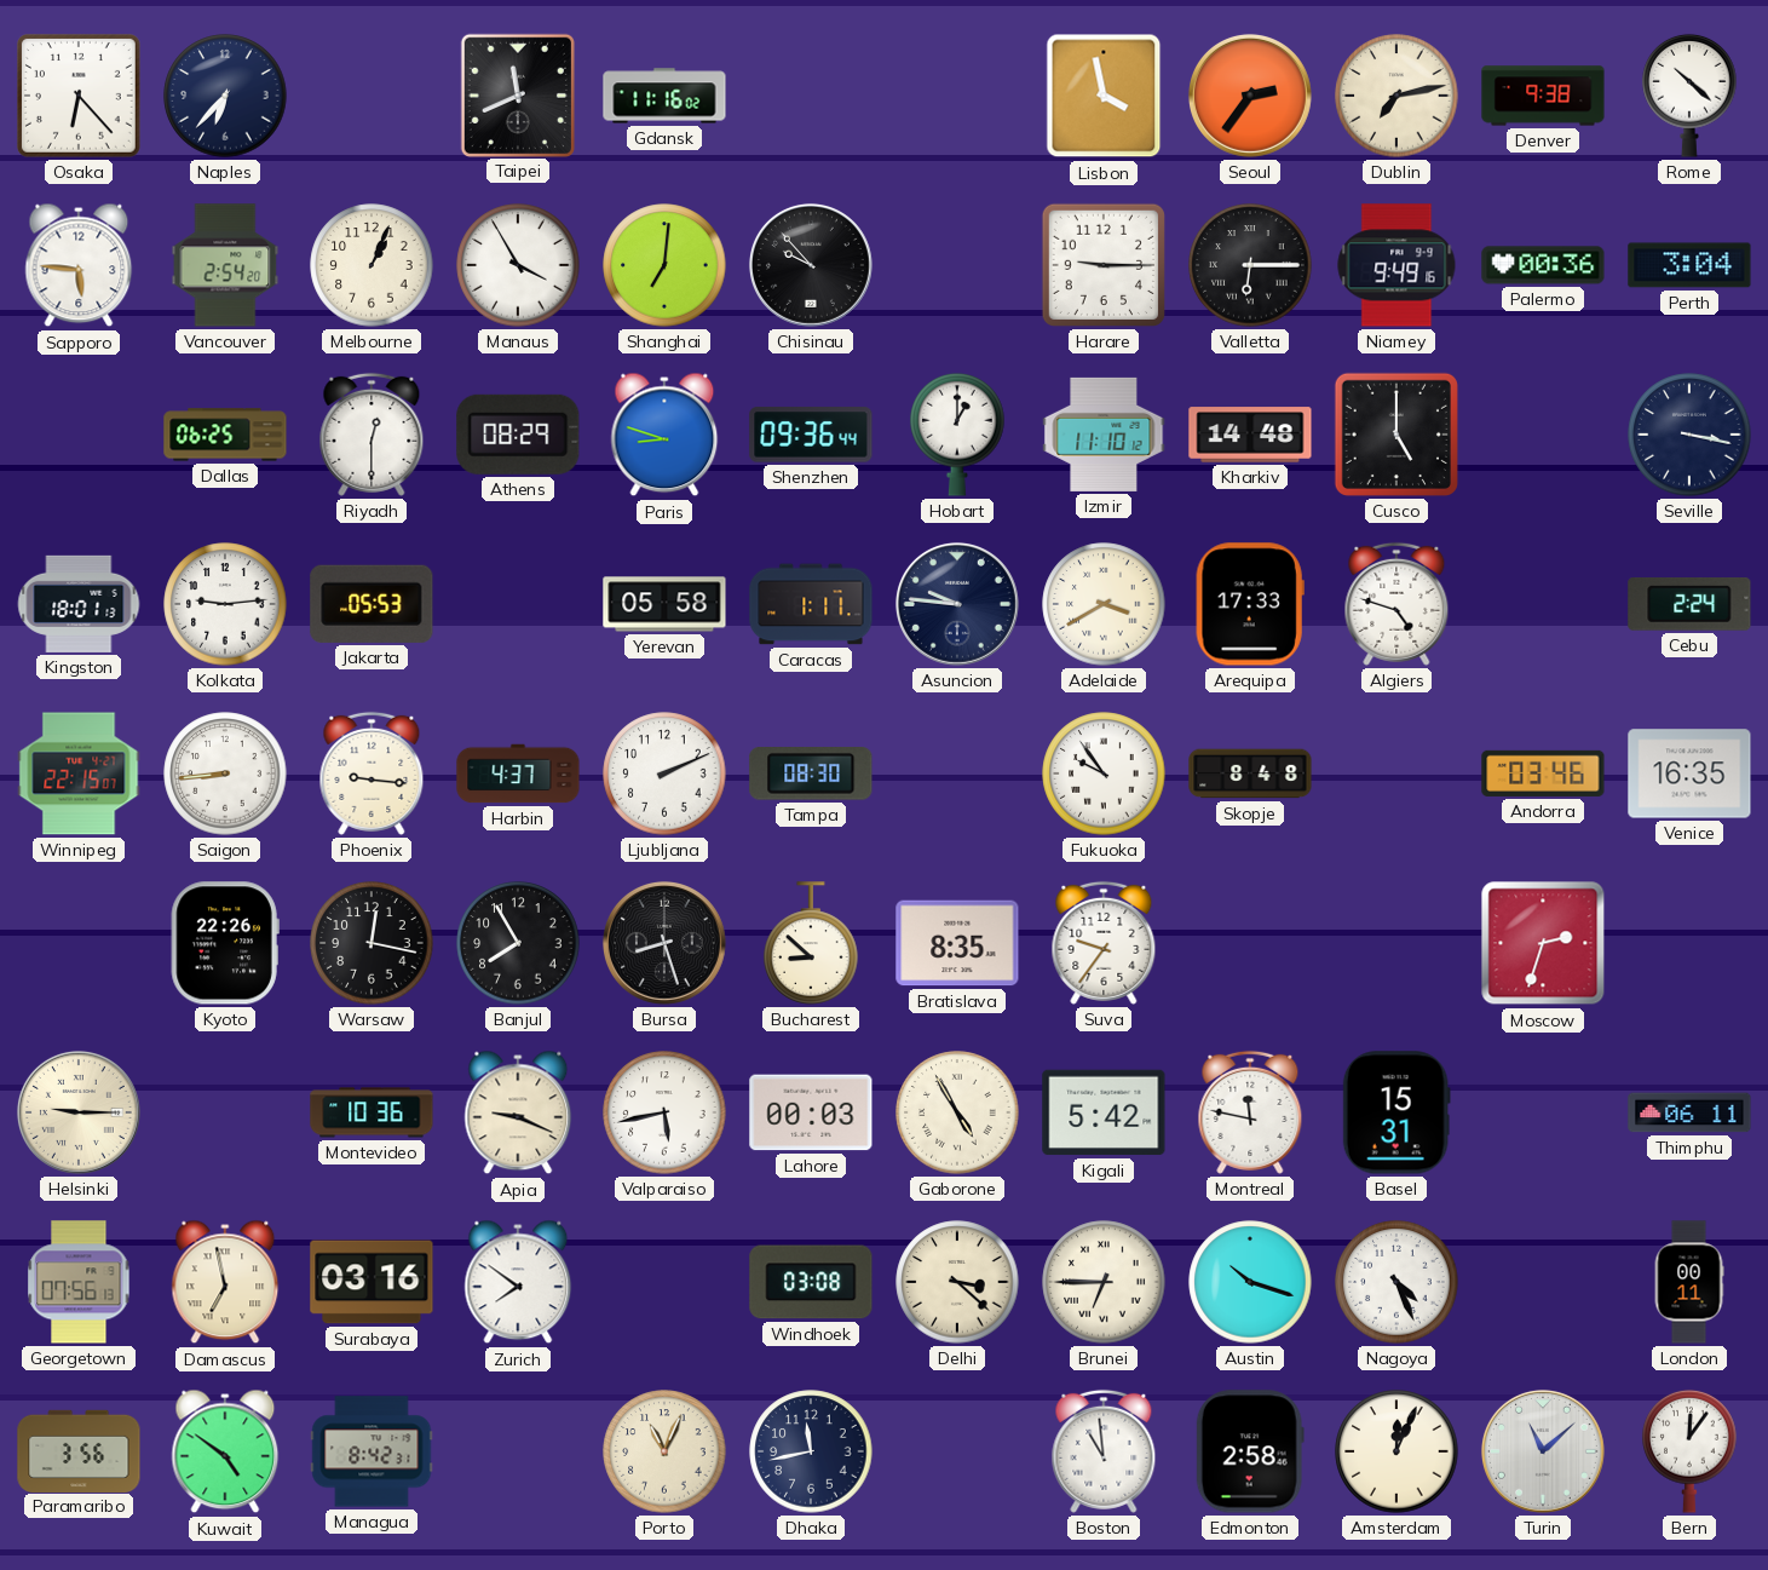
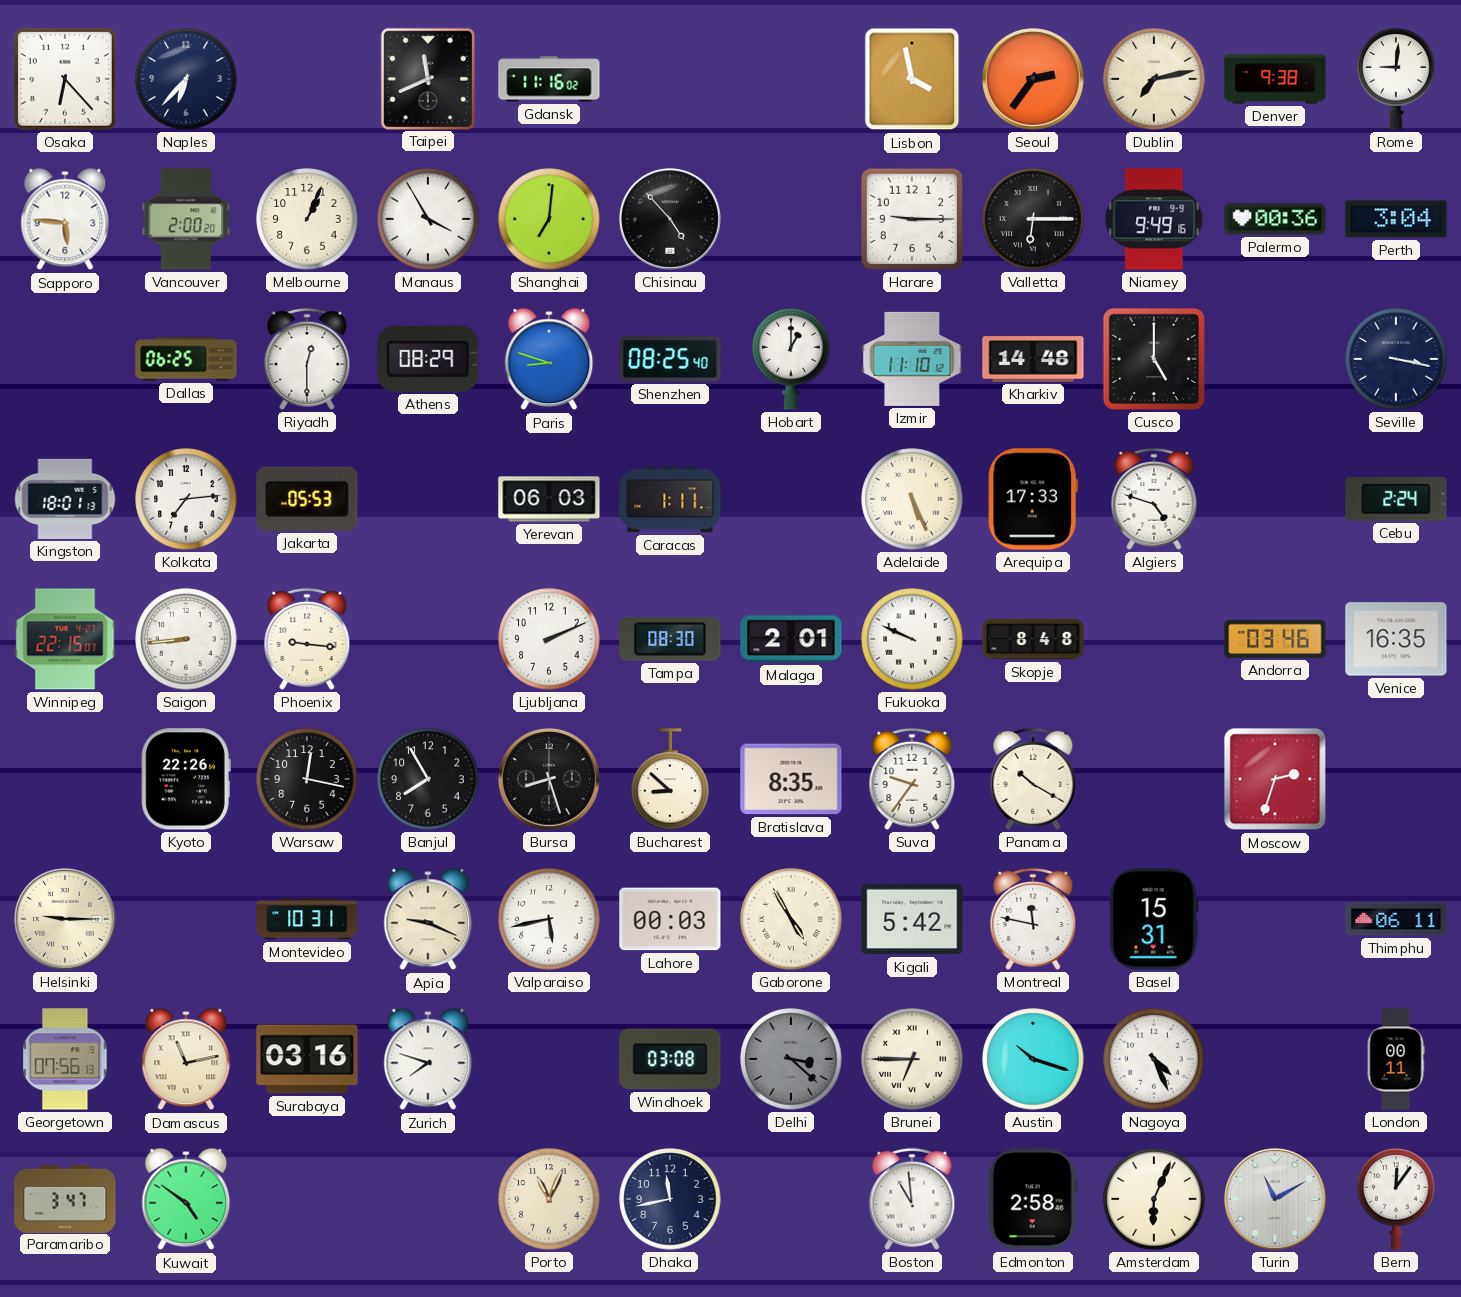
Rome: 10:22 -> 9:01 (1396, 79)
Vancouver: 2:54 -> 2:00 (186, 219)
Chisinau: 9:53 -> 4:53 (670, 219)
Shenzhen: 09:36 -> 08:25 (670, 359)
Kolkata: 9:14 -> 7:14 (186, 499)
Yerevan: 05:58 -> 06:03 (549, 499)
Asuncion: 9:46 -> none (957, 604)
Adelaide: 3:40 -> 5:26 (912, 499)
Harbin: 4:37 -> none (518, 774)
Malaga: none -> 2:01 (791, 639)
Fukuoka: 9:54 -> 9:49 (912, 639)
Panama: none -> 10:20 (1033, 779)
Montevideo: 10:36 -> 10:31 (307, 919)
Damascus: 6:58 -> 11:13 (186, 1059)
Zurich: 7:51 -> 7:48 (428, 1059)
Delhi dial: cream -> grey (791, 1059)
Paramaribo: 3:56 -> 3:47 (65, 1198)
Managua: 8:42 -> none (372, 1451)
Amsterdam: 12:04 -> 6:04 (1154, 1199)
Turin: 11:08 -> 11:10 (1275, 1199)
